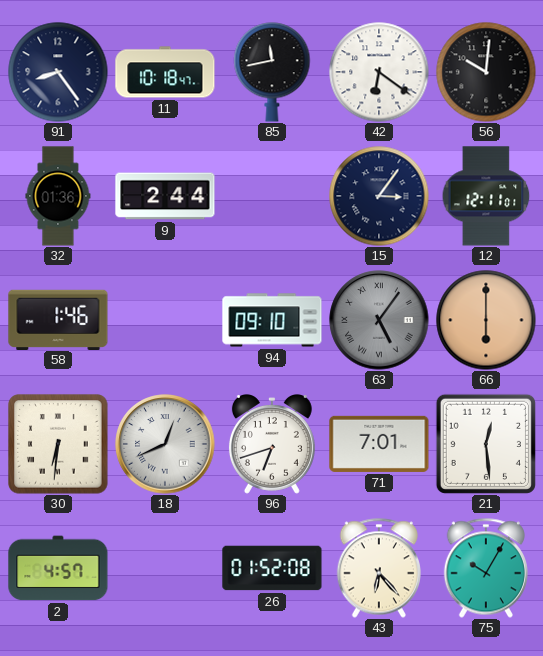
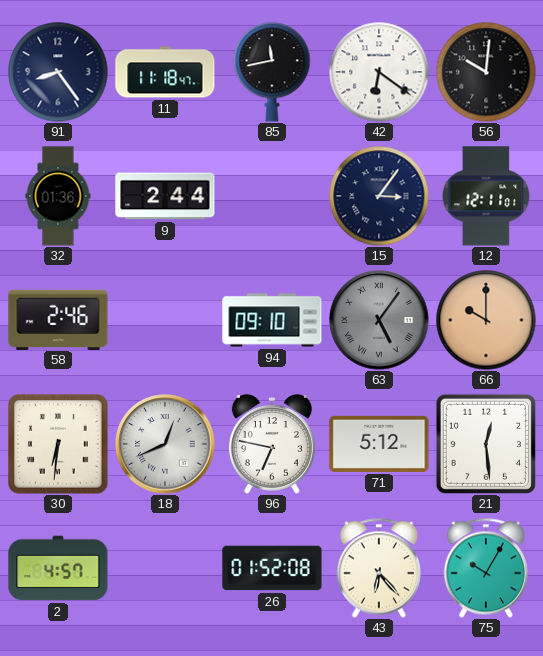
11: 10:18 -> 11:18 (165, 72)
58: 1:46 -> 2:46 (58, 319)
66: 6:00 -> 10:00 (486, 320)
96: 6:42 -> 6:47 (272, 445)
71: 7:01 -> 5:12 (379, 444)
